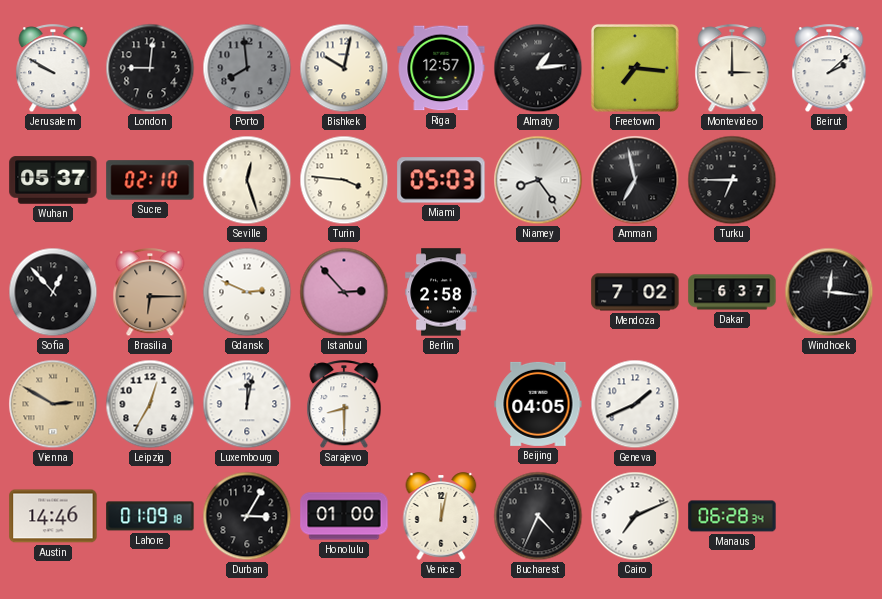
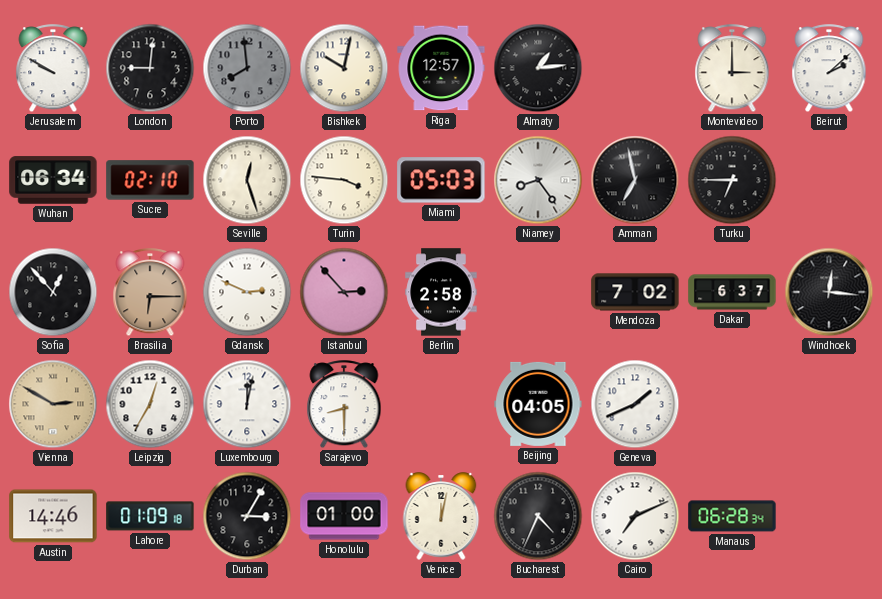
Freetown: 7:16 -> none (635, 68)
Wuhan: 05:37 -> 06:34 (53, 180)
